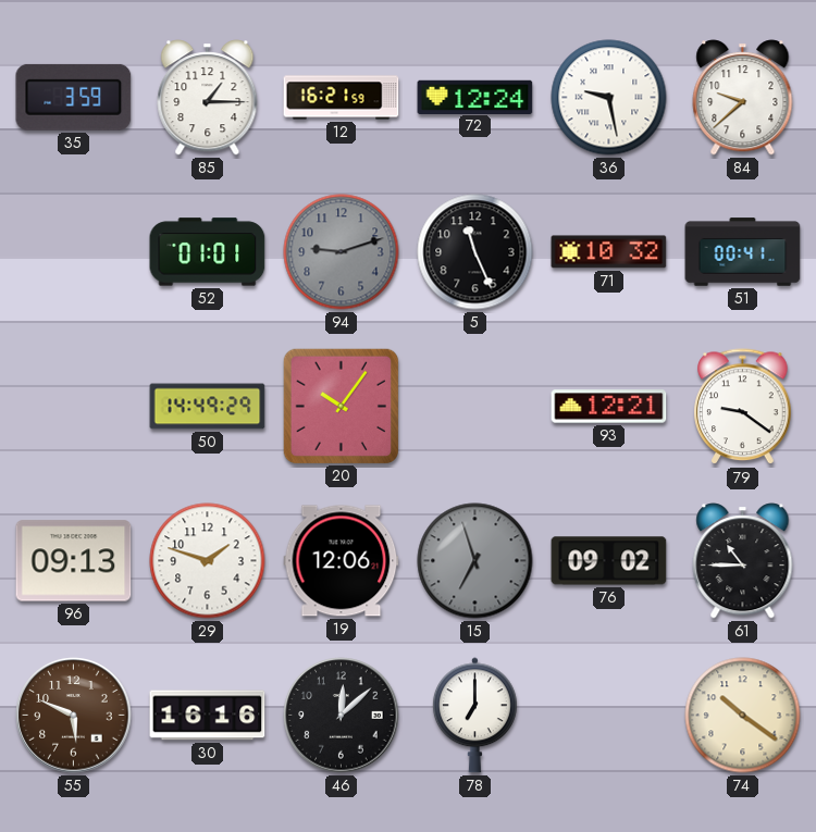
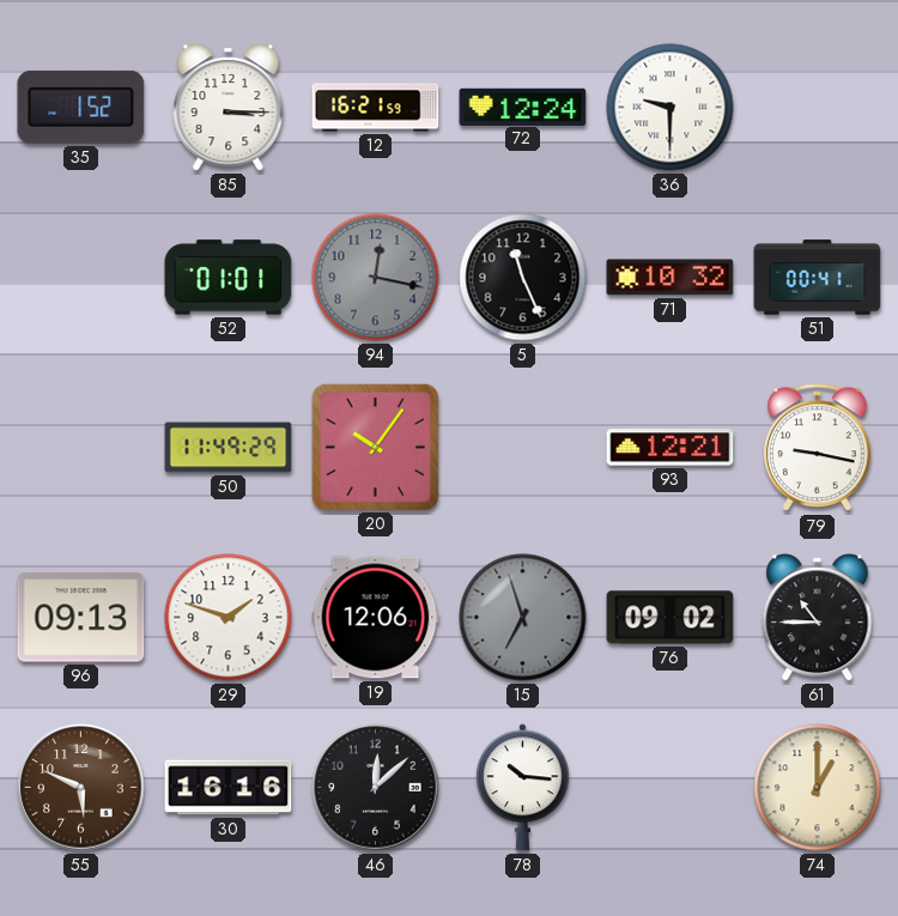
35: 3:59 -> 1:52 (81, 107)
85: 1:15 -> 3:15 (229, 108)
36: 9:28 -> 9:30 (671, 108)
84: 9:38 -> none (743, 98)
94: 9:12 -> 12:17 (376, 278)
50: 14:49 -> 11:49 (229, 448)
79: 9:21 -> 9:17 (818, 448)
78: 7:00 -> 10:16 (522, 788)
74: 10:21 -> 1:00 (818, 788)
